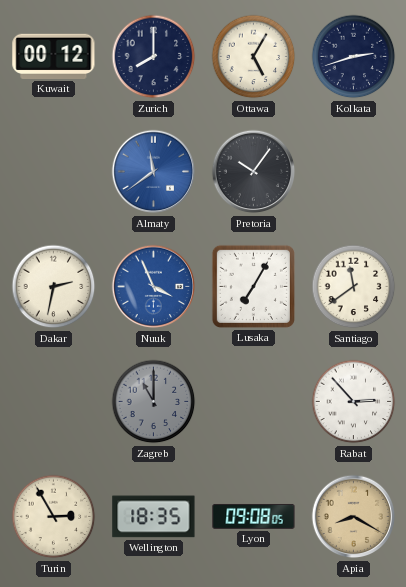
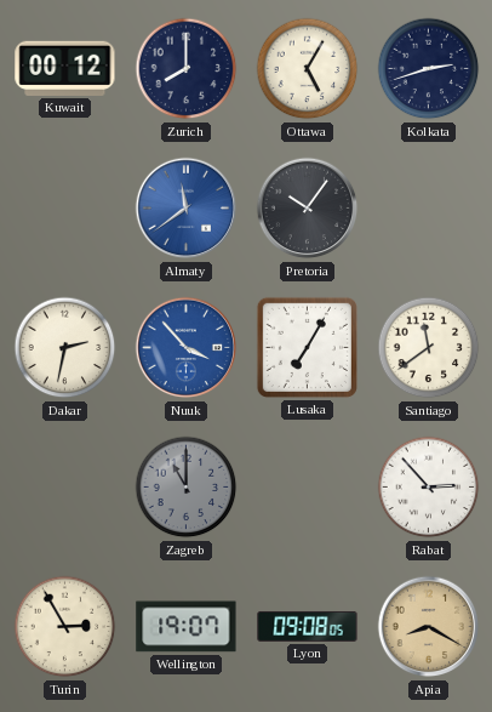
Nuuk: 3:56 -> 3:53 (187, 348)
Wellington: 18:35 -> 19:07 (187, 627)
